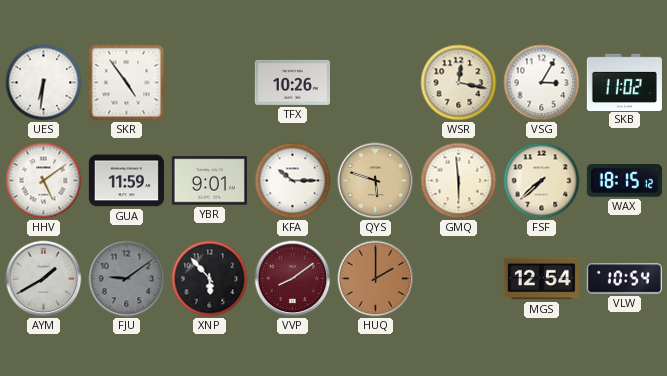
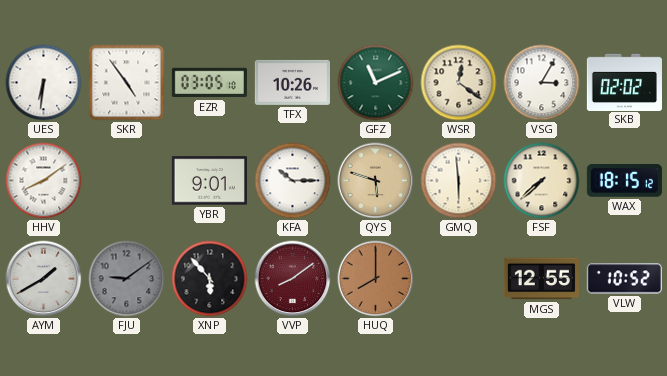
EZR: none -> 03:05 (209, 83)
GFZ: none -> 11:11 (376, 83)
WSR: 12:17 -> 12:21 (459, 83)
SKB: 11:02 -> 02:02 (624, 82)
HHV: 5:09 -> 8:09 (44, 181)
GUA: 11:59 -> none (126, 181)
HUQ: 2:00 -> 8:00 (376, 279)
MGS: 12:54 -> 12:55 (541, 279)
VLW: 10:54 -> 10:52 (624, 279)
